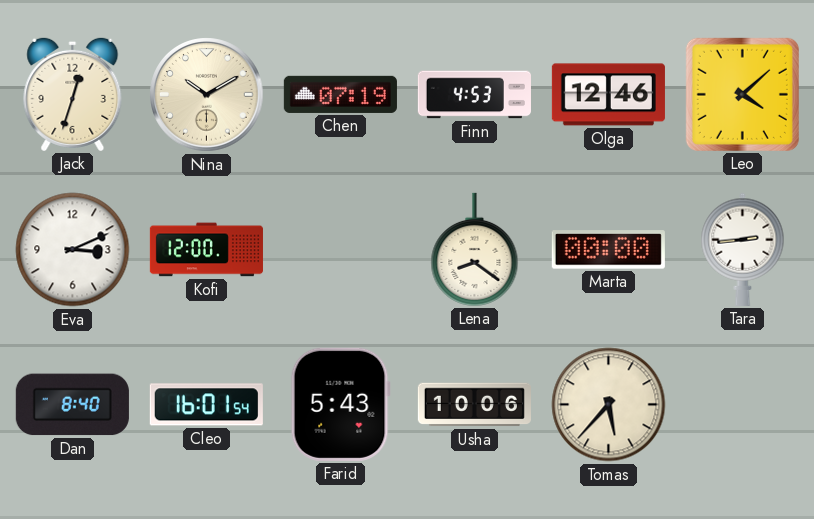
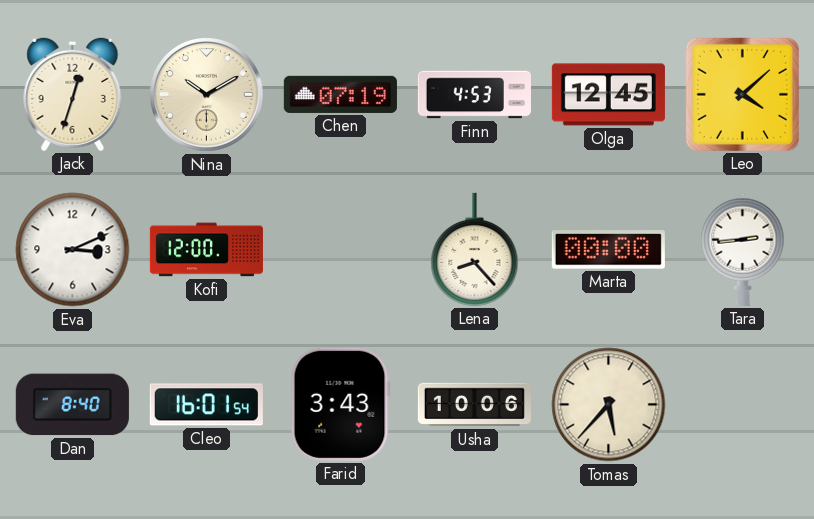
Olga: 12:46 -> 12:45 (608, 95)
Lena: 8:21 -> 8:23 (475, 249)
Farid: 5:43 -> 3:43 (340, 404)
